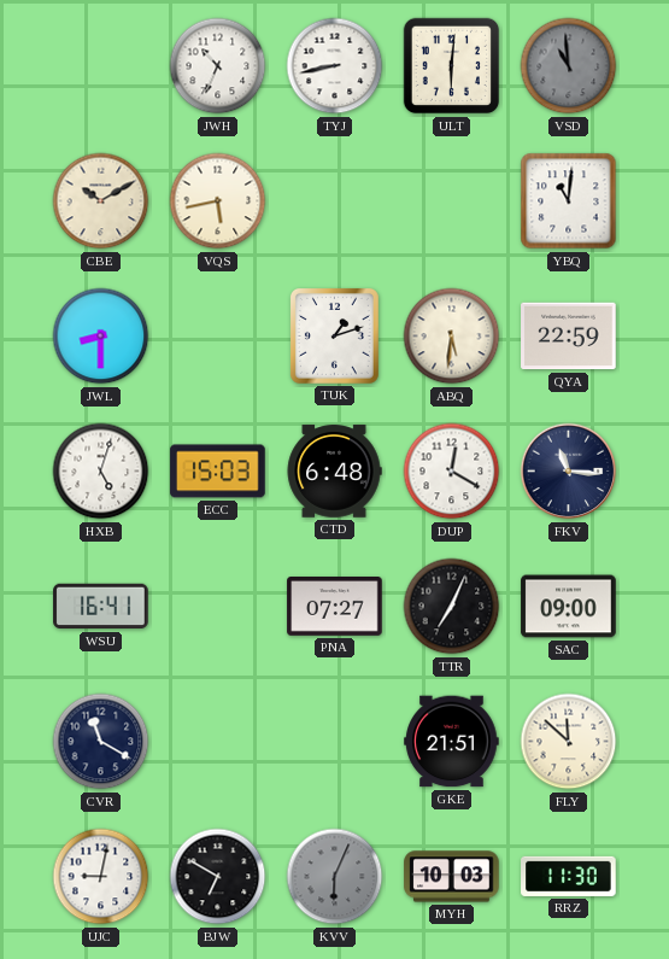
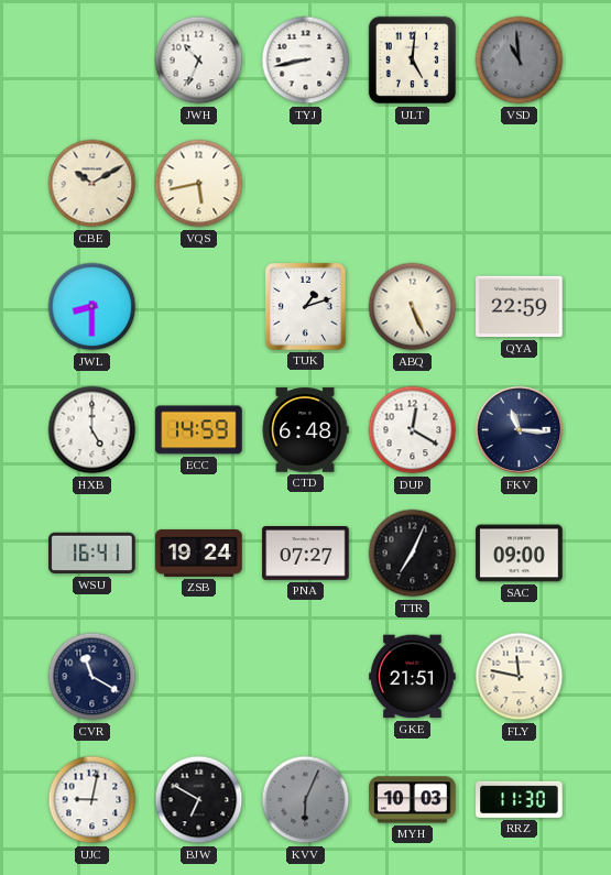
ULT: 6:01 -> 5:01 (413, 61)
YBQ: 11:01 -> none (569, 201)
ABQ: 5:31 -> 5:26 (413, 307)
HXB: 5:03 -> 5:00 (92, 430)
ECC: 15:03 -> 14:59 (199, 430)
ZSB: none -> 19:24 (199, 553)
FLY: 11:52 -> 11:47 (520, 677)
